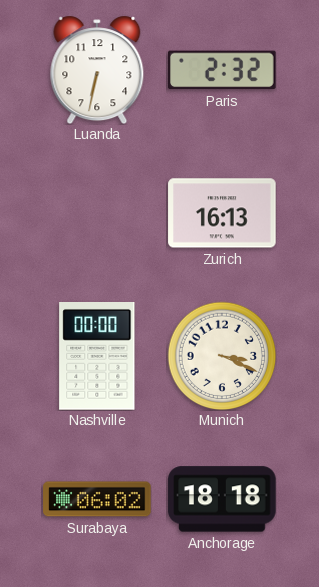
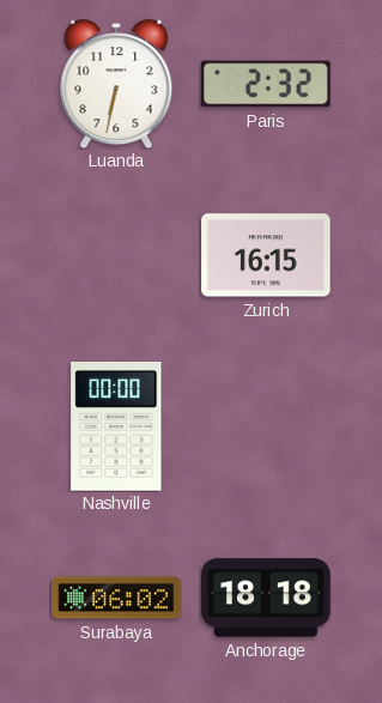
Zurich: 16:13 -> 16:15 (266, 255)
Munich: 3:19 -> none (222, 356)
